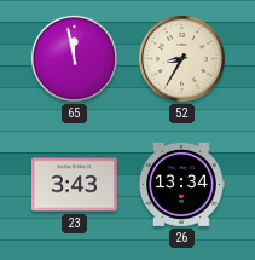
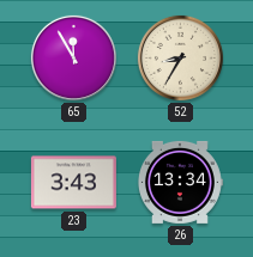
65: 11:58 -> 11:55 (73, 57)
